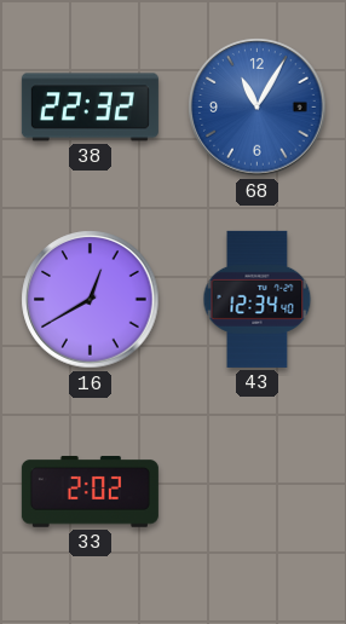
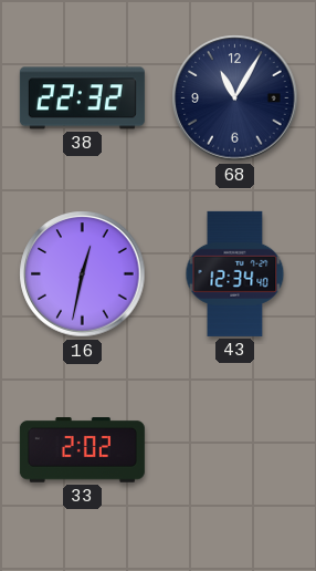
68 dial: blue -> navy (235, 98)
16: 12:40 -> 12:32 (83, 274)
